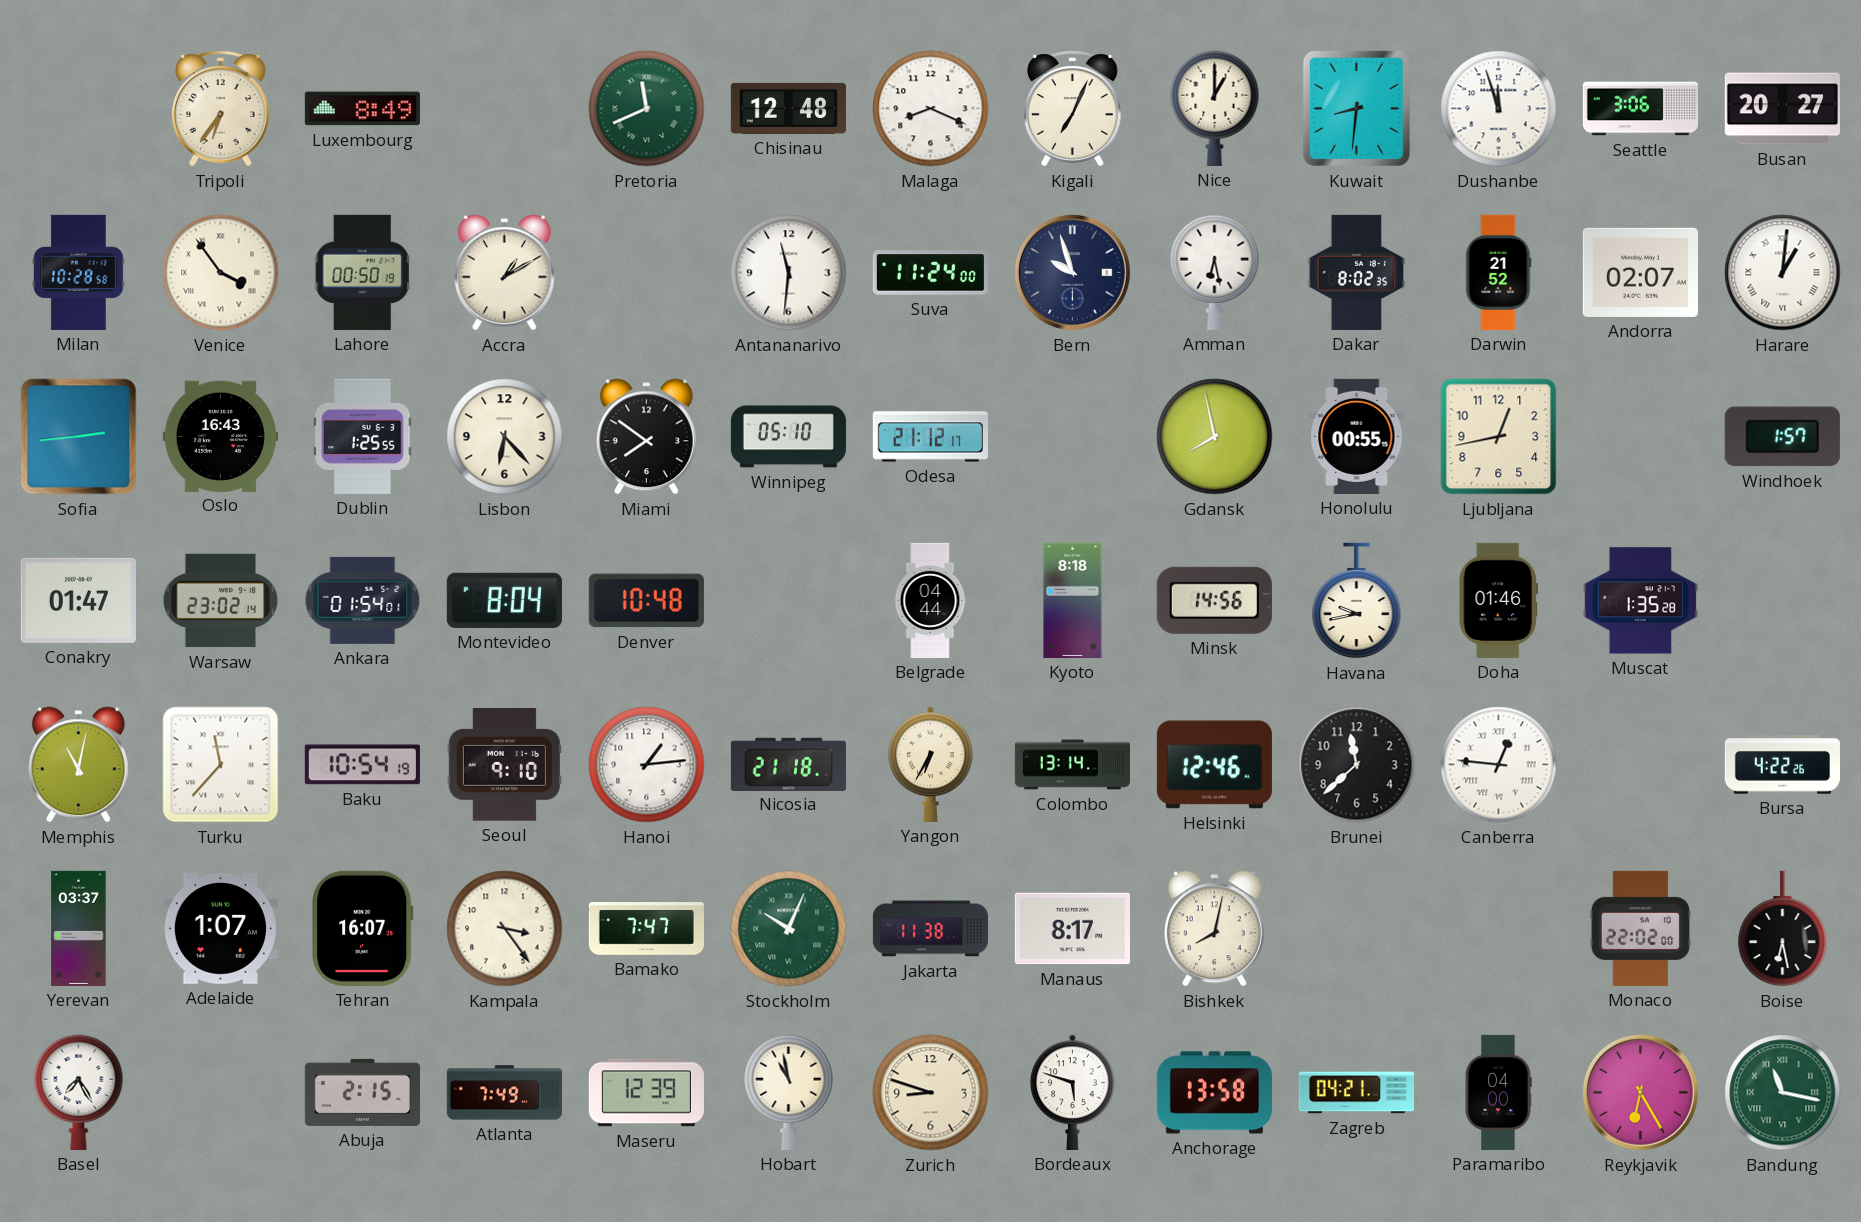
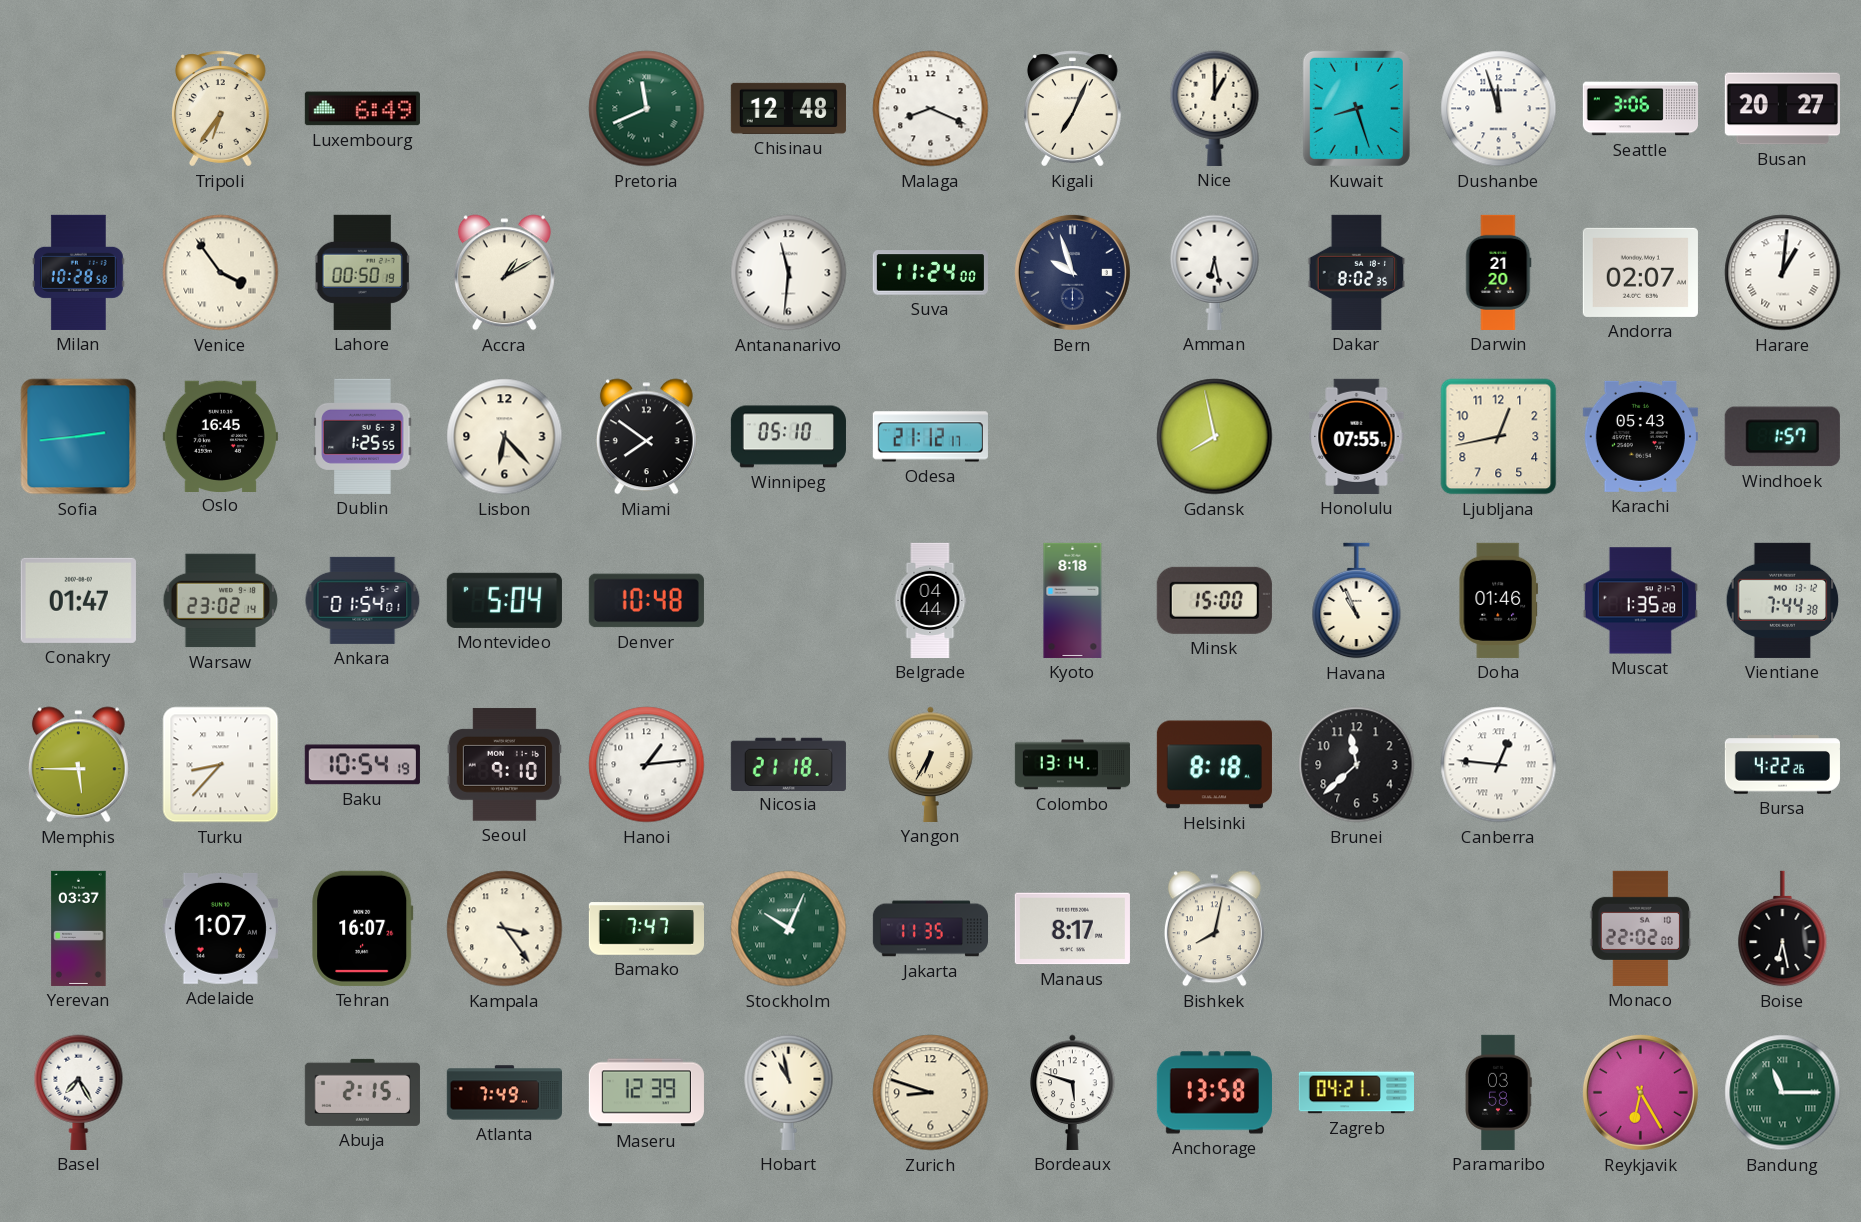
Luxembourg: 8:49 -> 6:49 (362, 109)
Kuwait: 8:31 -> 8:27 (1356, 108)
Darwin: 21:52 -> 21:20 (1498, 272)
Oslo: 16:43 -> 16:45 (220, 436)
Honolulu: 00:55 -> 07:55 (1357, 436)
Karachi: none -> 05:43 (1640, 436)
Montevideo: 8:04 -> 5:04 (504, 600)
Minsk: 14:56 -> 15:00 (1214, 600)
Havana: 9:43 -> 10:56 (1357, 601)
Vientiane: none -> 7:44 (1783, 600)
Memphis: 11:02 -> 5:45 (78, 765)
Turku: 11:37 -> 8:37 (221, 765)
Helsinki: 12:46 -> 8:18 (1214, 765)
Jakarta: 11:38 -> 11:35 (930, 929)
Paramaribo: 04:00 -> 03:58 (1498, 1092)
Bandung: 11:17 -> 11:15 (1783, 1093)
